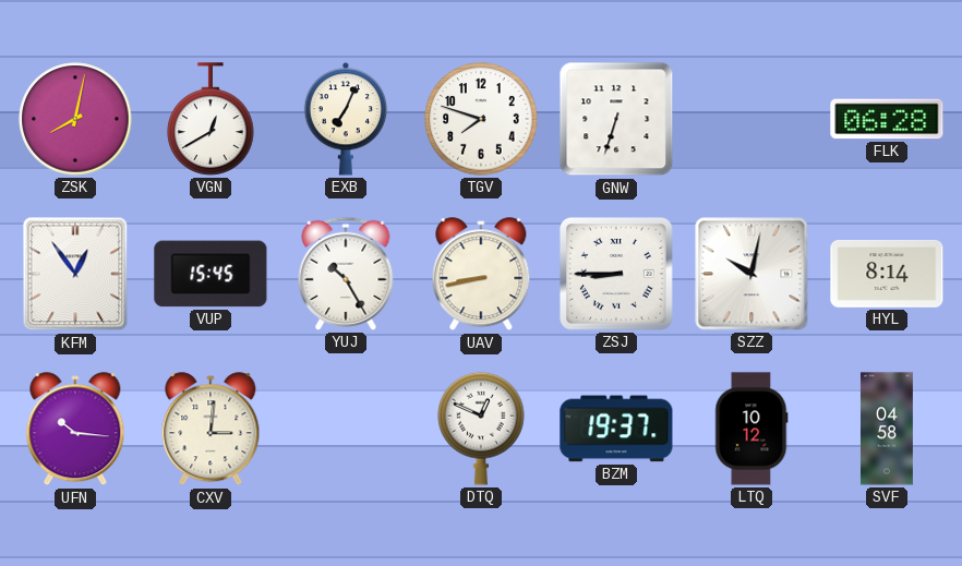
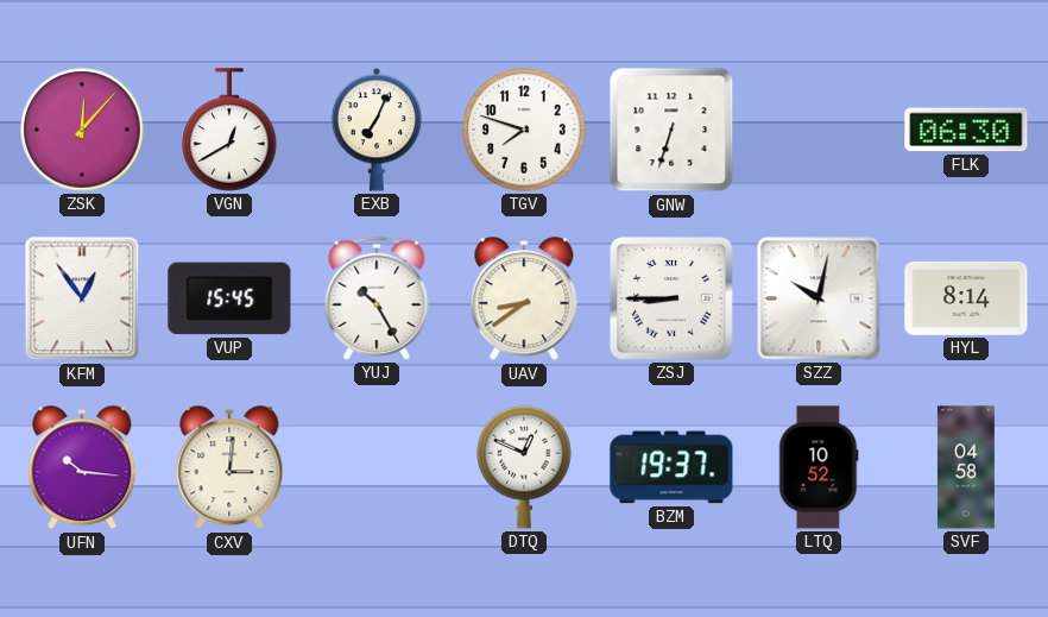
ZSK: 8:02 -> 12:07 (82, 130)
FLK: 06:28 -> 06:30 (966, 130)
UAV: 8:43 -> 8:39 (524, 300)
LTQ: 10:12 -> 10:52 (819, 467)
